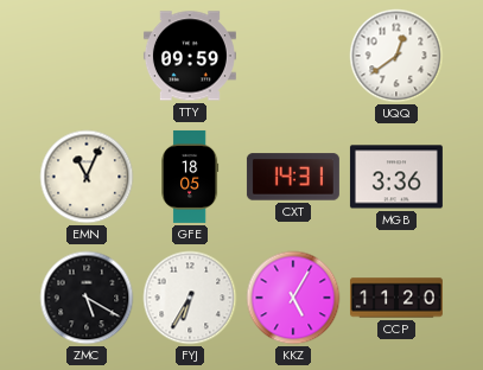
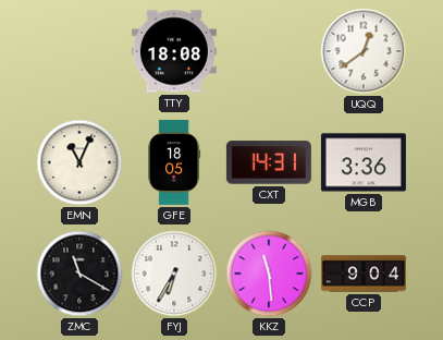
TTY: 09:59 -> 18:08 (174, 51)
ZMC: 5:20 -> 11:20 (79, 274)
KKZ: 5:05 -> 11:29 (269, 274)
CCP: 11:20 -> 9:04 (364, 274)
